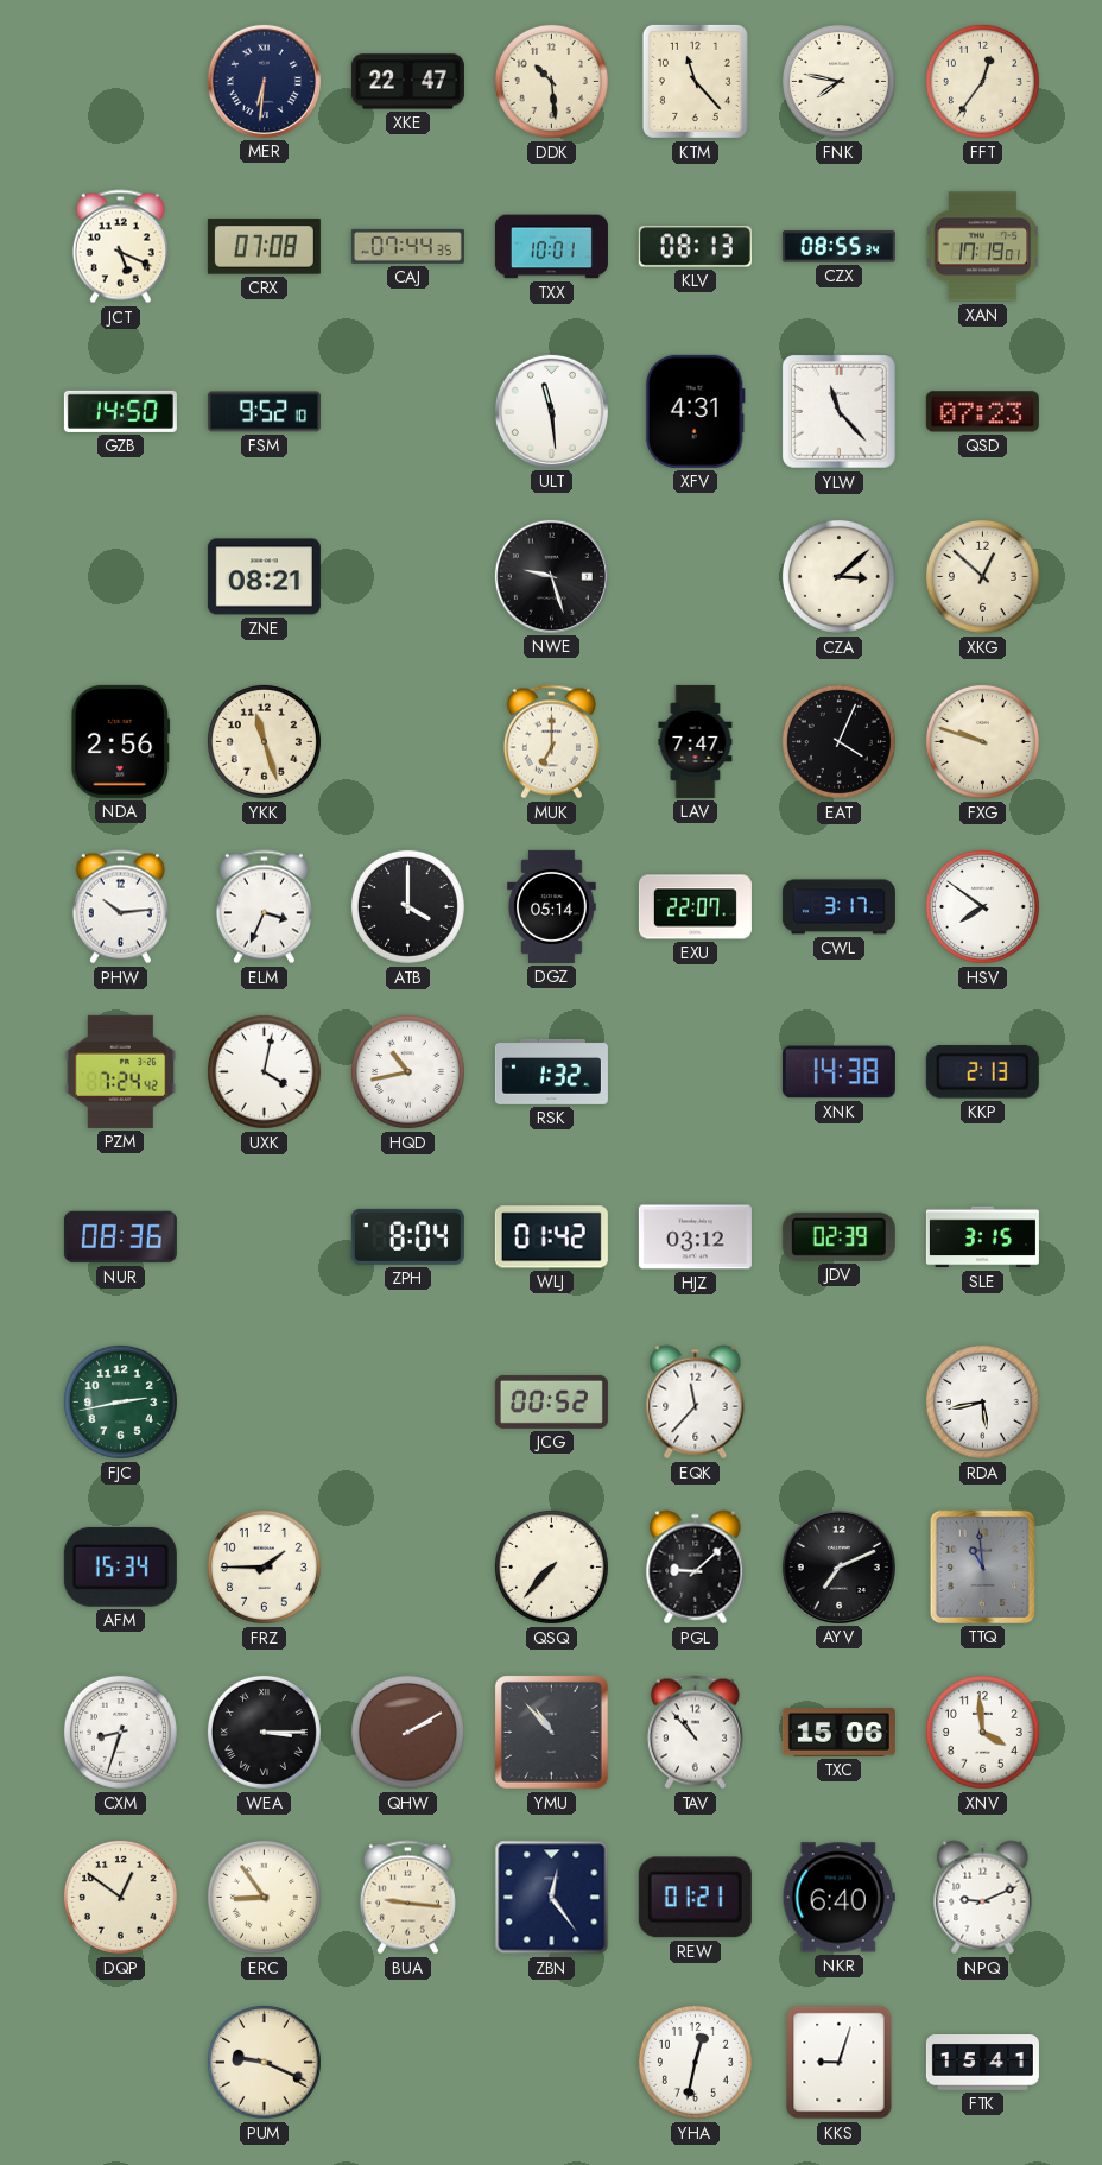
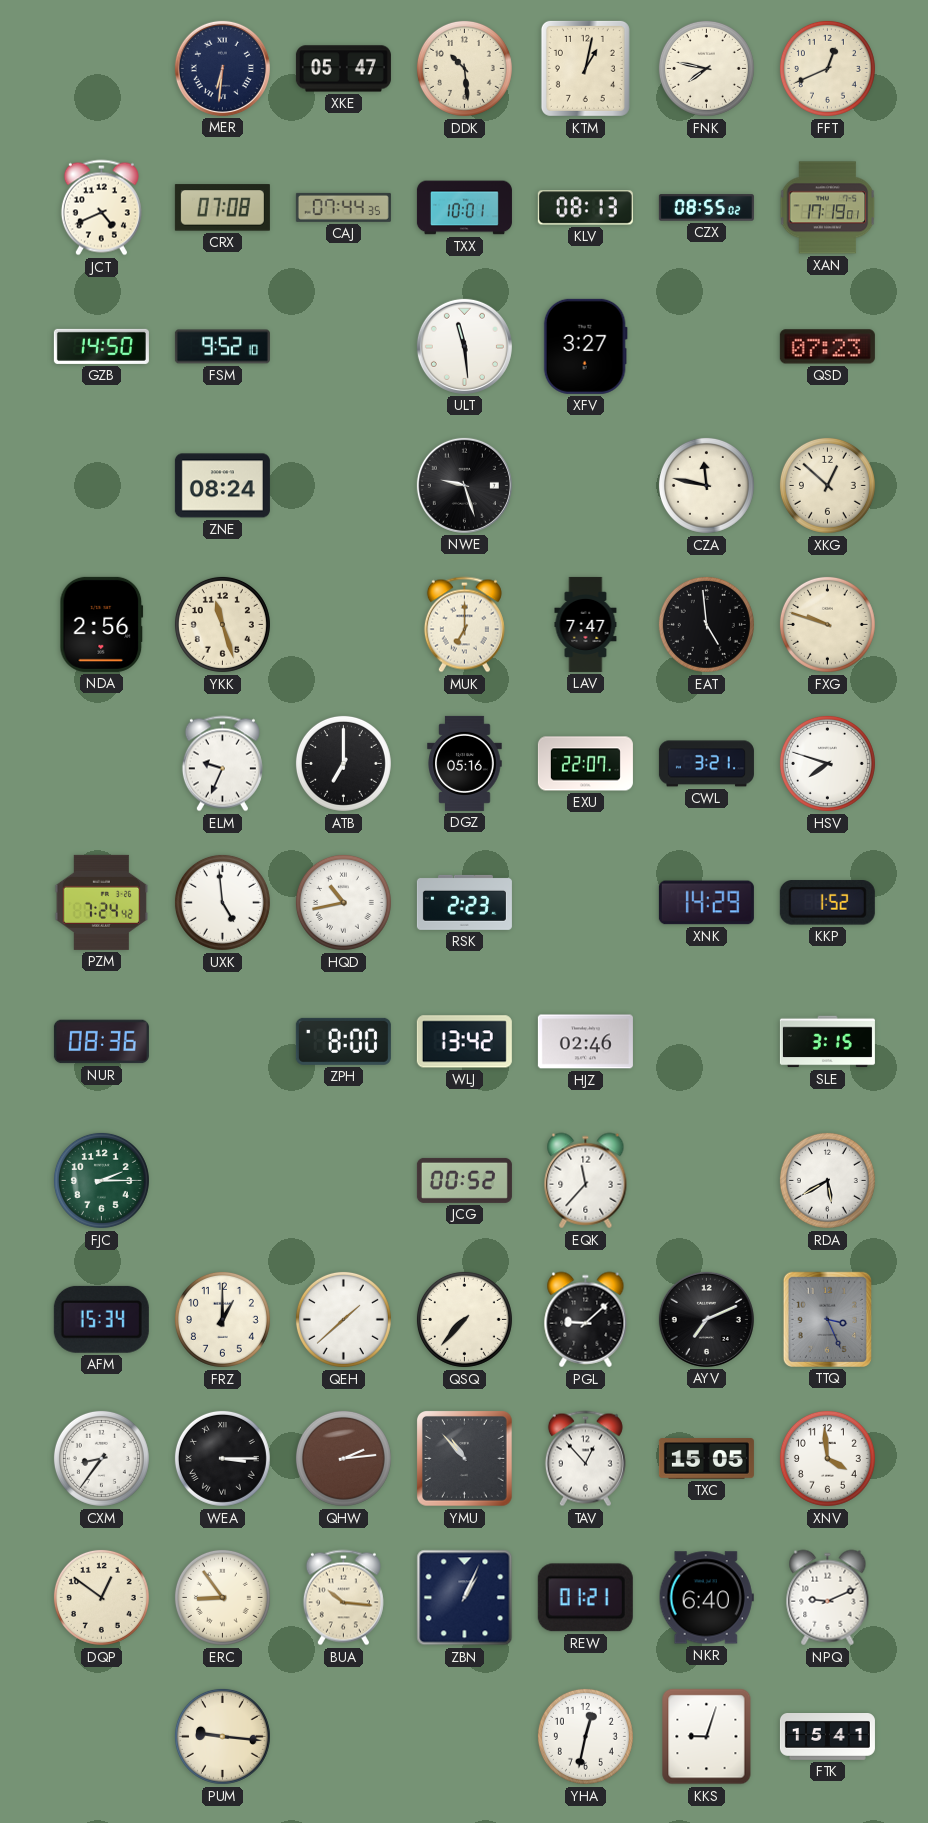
XKE: 22:47 -> 05:47 (343, 69)
KTM: 11:23 -> 1:02 (585, 68)
FFT: 12:36 -> 12:41 (827, 68)
JCT: 5:19 -> 4:41 (101, 208)
CZX: 08:55:34 -> 08:55:02 (706, 208)
XFV: 4:31 -> 3:27 (585, 346)
YLW: 11:23 -> none (840, 412)
ZNE: 08:21 -> 08:24 (222, 486)
CZA: 3:08 -> 11:47 (706, 485)
EAT: 4:04 -> 4:59 (706, 624)
PHW: 10:14 -> none (120, 907)
ELM: 3:34 -> 9:34 (222, 764)
ATB: 4:00 -> 7:00 (343, 763)
DGZ: 05:14 -> 05:16 (465, 763)
CWL: 3:17 -> 3:21 (706, 764)
HSV: 7:51 -> 7:48 (827, 763)
UXK: 4:02 -> 4:59 (222, 902)
RSK: 1:32 -> 2:23 (464, 902)
XNK: 14:38 -> 14:29 (706, 903)
KKP: 2:13 -> 1:52 (827, 903)
ZPH: 8:04 -> 8:00 (343, 1041)
WLJ: 01:42 -> 13:42 (464, 1042)
HJZ: 03:12 -> 02:46 (585, 1042)
JDV: 02:39 -> none (838, 1236)
FJC: 2:43 -> 2:15 (101, 1180)
RDA: 5:43 -> 5:40 (827, 1180)
FRZ: 1:45 -> 1:00 (222, 1319)
QEH: none -> 1:38 (343, 1319)
TTQ: 10:59 -> 3:26 (827, 1319)
CXM: 8:33 -> 8:36 (101, 1458)
QHW: 2:10 -> 2:14 (343, 1458)
TAV: 10:53 -> 12:53 (585, 1459)
TXC: 15:06 -> 15:05 (706, 1459)
BUA: 9:16 -> 10:16 (343, 1598)
ZBN: 12:24 -> 1:04 (465, 1598)
PUM: 9:19 -> 9:16 (222, 1736)
